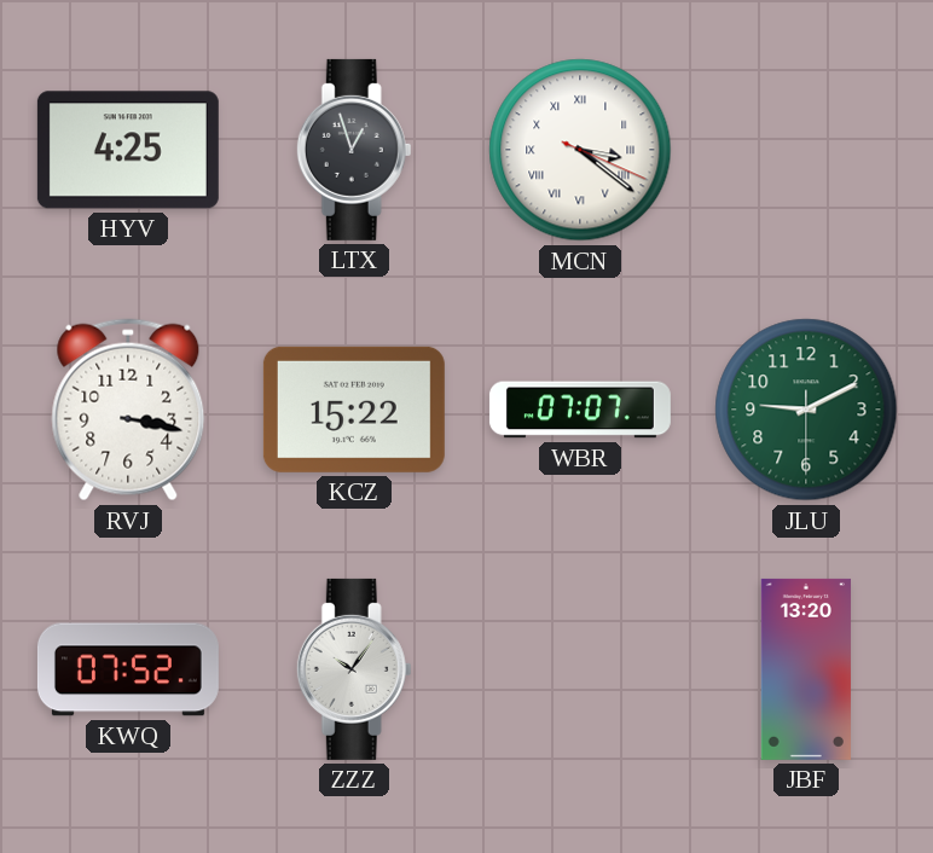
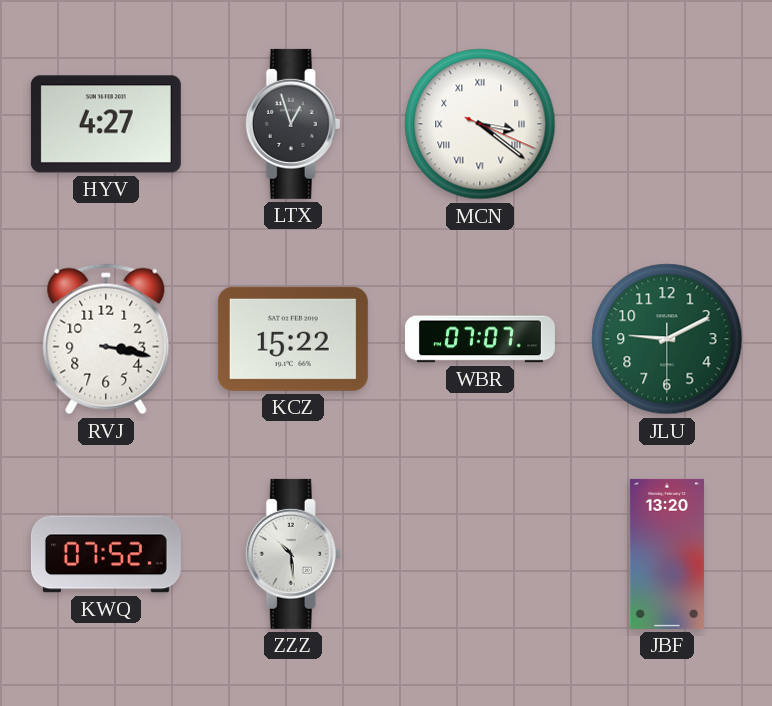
HYV: 4:25 -> 4:27 (106, 124)
ZZZ: 10:06 -> 10:29 (293, 554)
